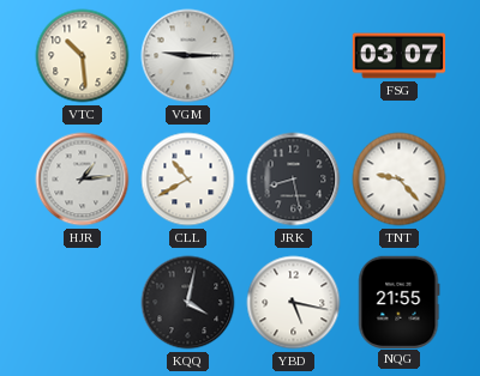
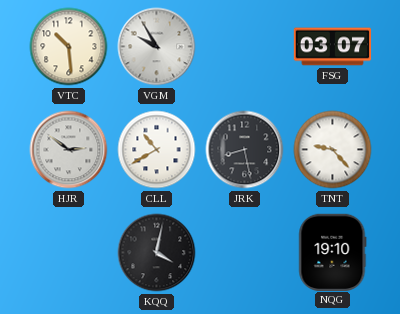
VGM: 9:15 -> 9:55 (157, 47)
HJR: 1:14 -> 2:51 (69, 150)
YBD: 5:17 -> none (294, 303)
NQG: 21:55 -> 19:10 (333, 252)
